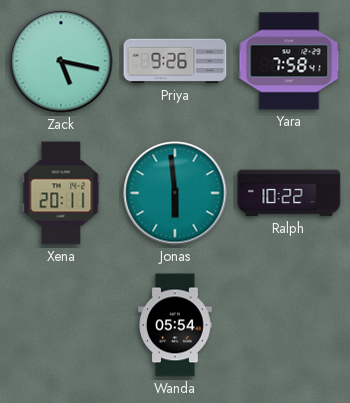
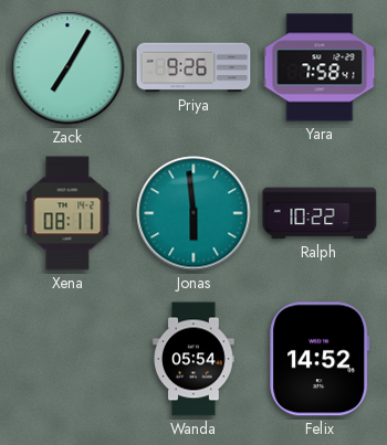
Zack: 5:17 -> 7:05 (67, 67)
Xena: 20:11 -> 08:11 (67, 213)
Felix: none -> 14:52 (320, 359)
